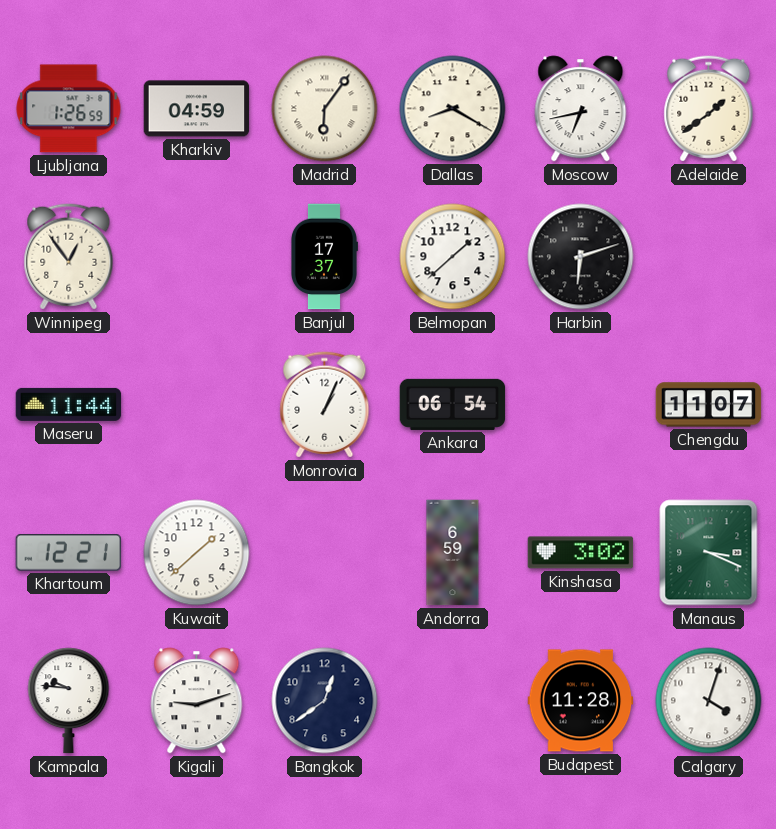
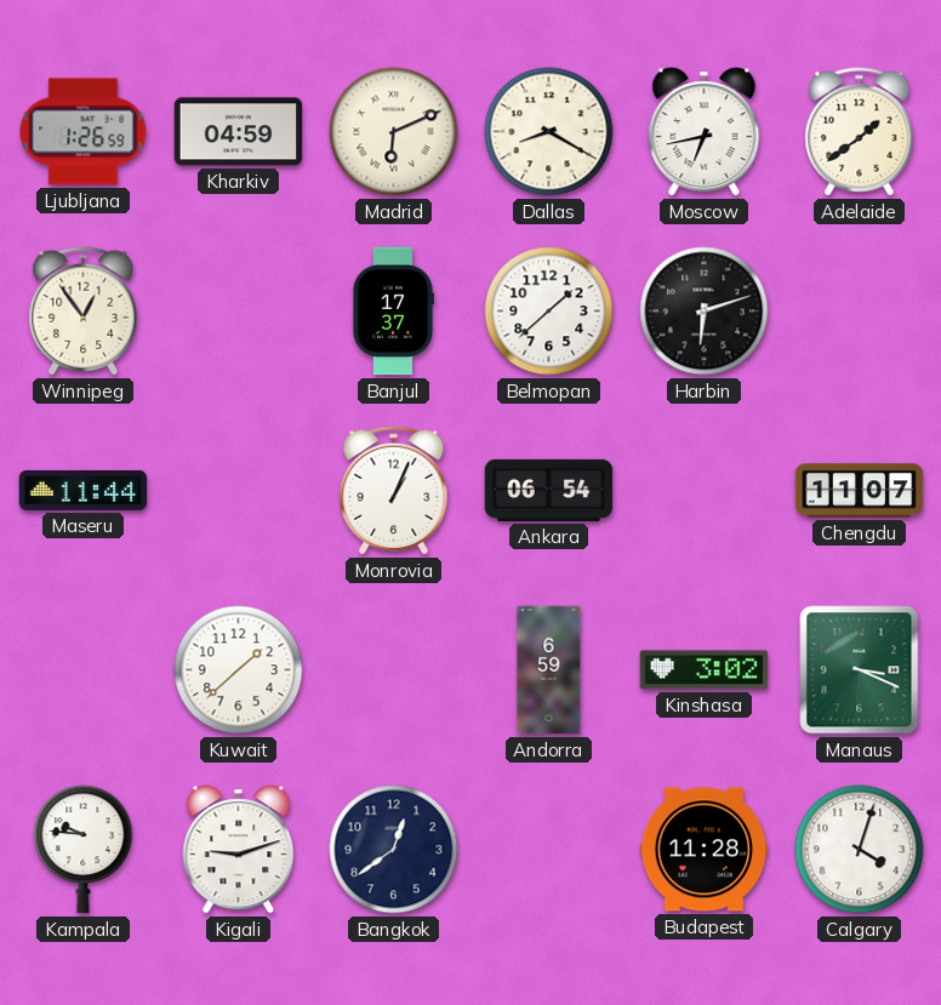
Madrid: 6:06 -> 6:11 (394, 132)
Khartoum: 12:21 -> none (69, 553)
